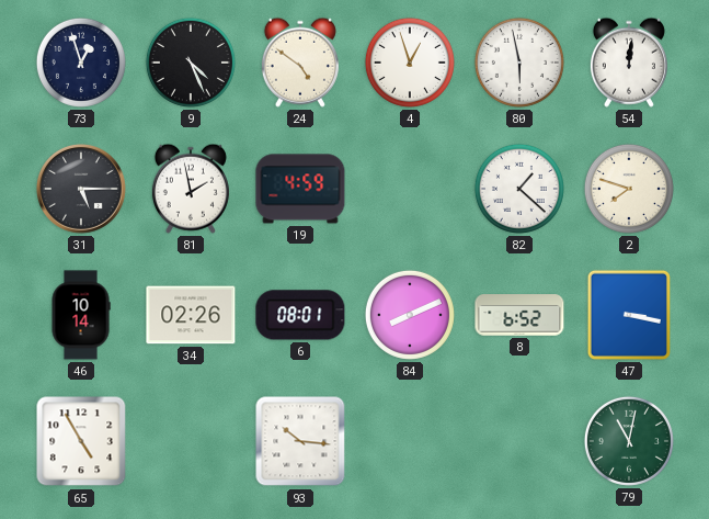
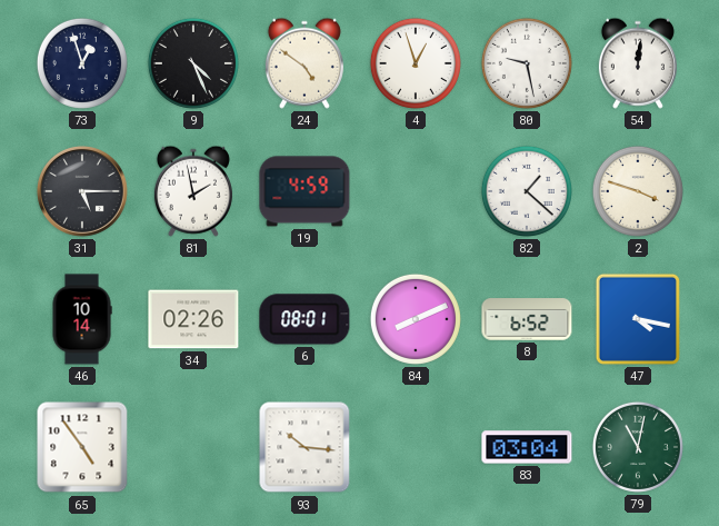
80: 5:58 -> 9:28 (527, 63)
2: 7:48 -> 3:48 (638, 191)
47: 3:17 -> 4:17 (638, 319)
65: 4:55 -> 4:54 (82, 447)
83: none -> 03:04 (527, 447)
